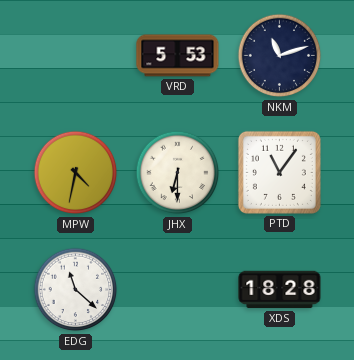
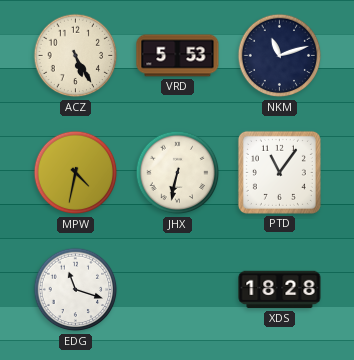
ACZ: none -> 5:25 (76, 56)
JHX: 6:30 -> 6:32 (178, 173)
EDG: 11:22 -> 11:18 (76, 290)
